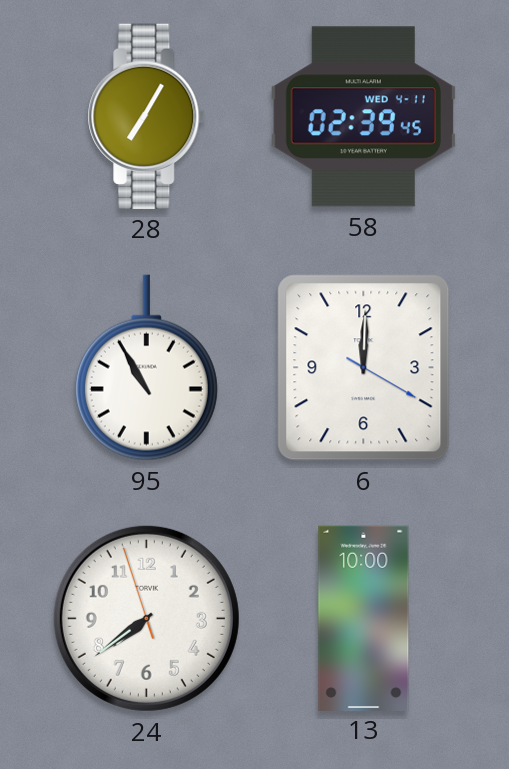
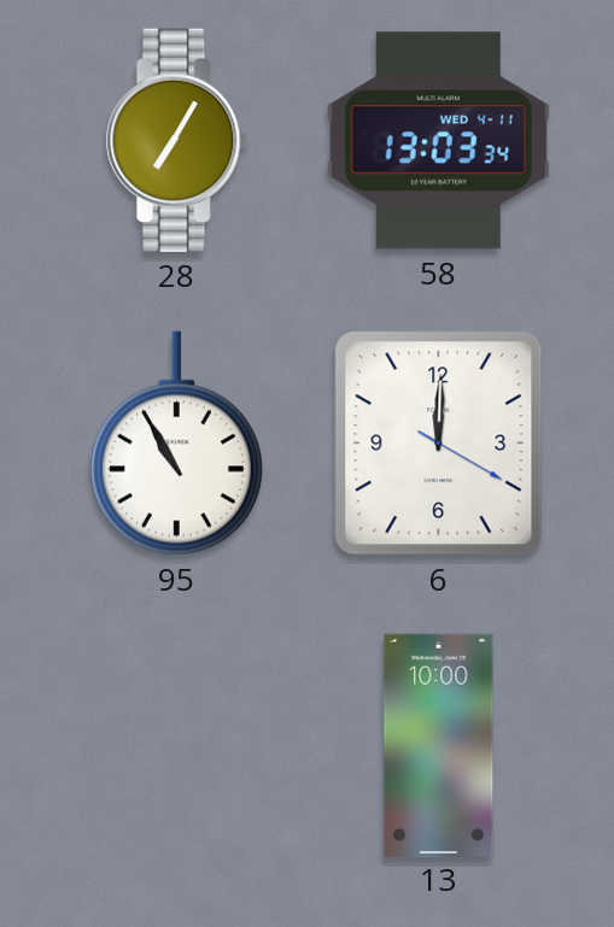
58: 02:39 -> 13:03 (438, 141)
24: 7:38 -> none (146, 618)
